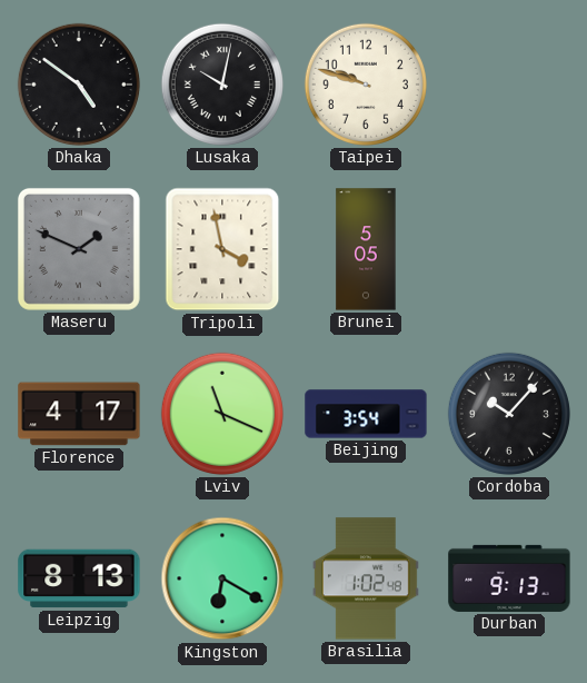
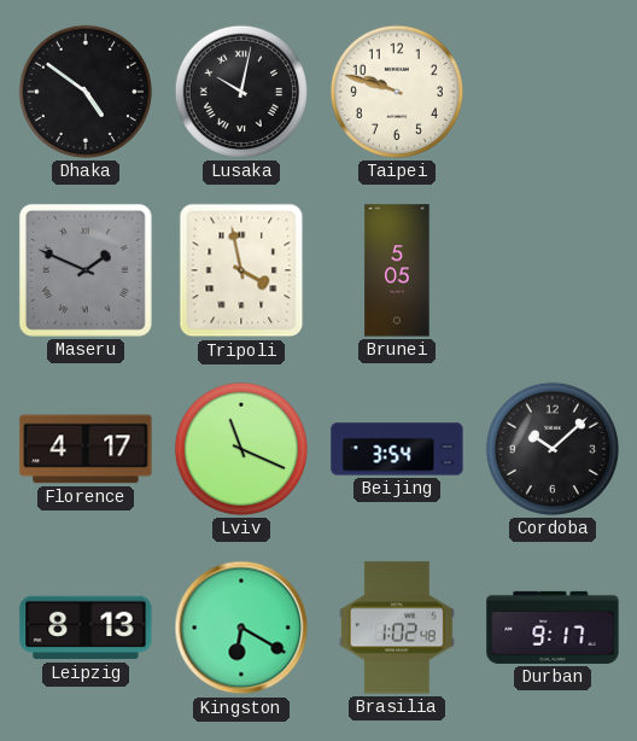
Cordoba: 10:07 -> 10:08 (553, 449)
Durban: 9:13 -> 9:17 (553, 628)
